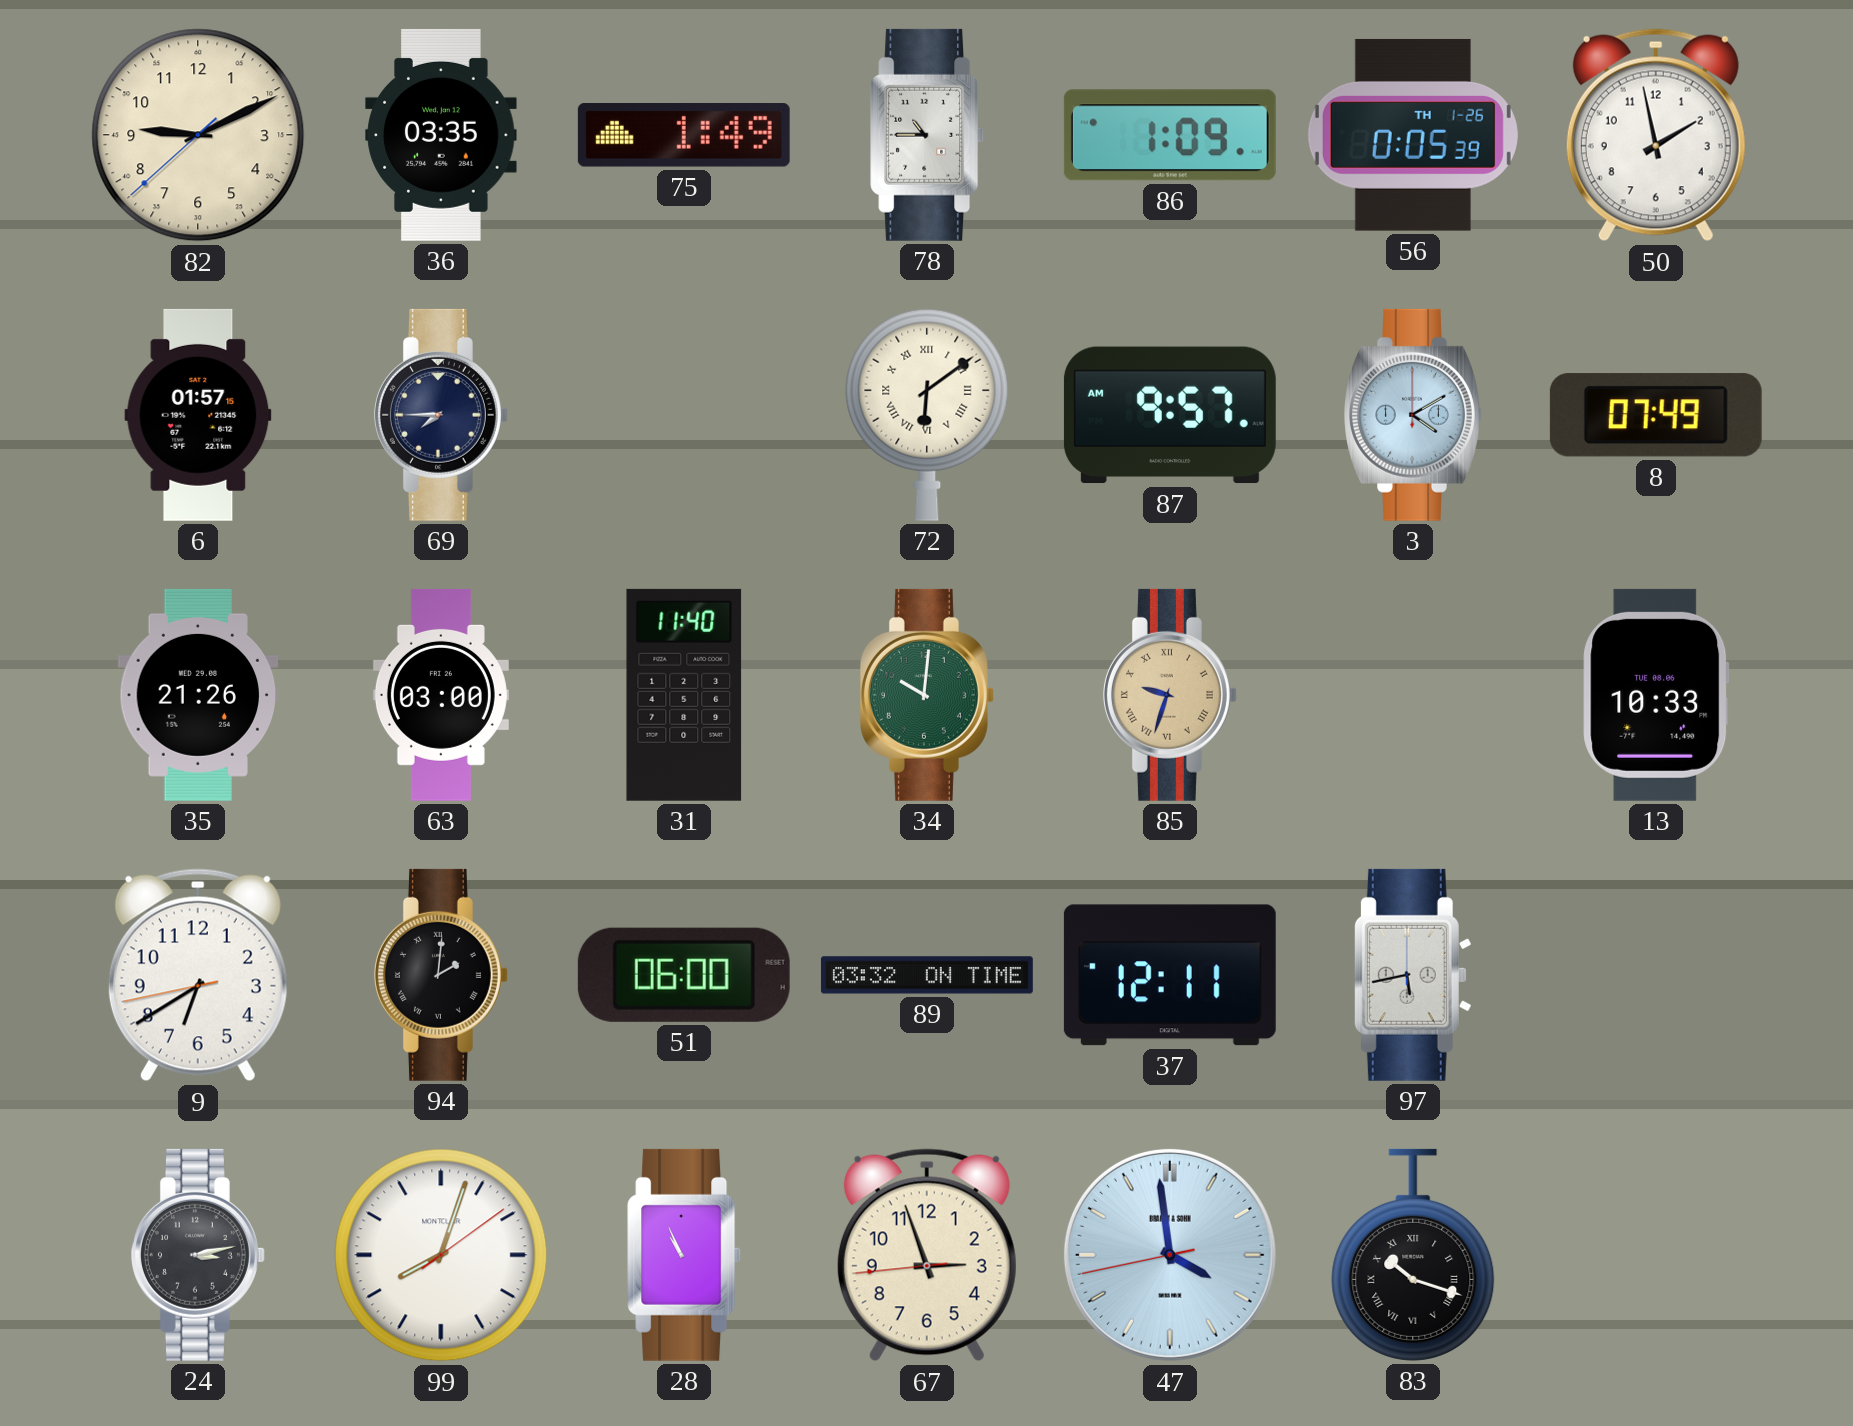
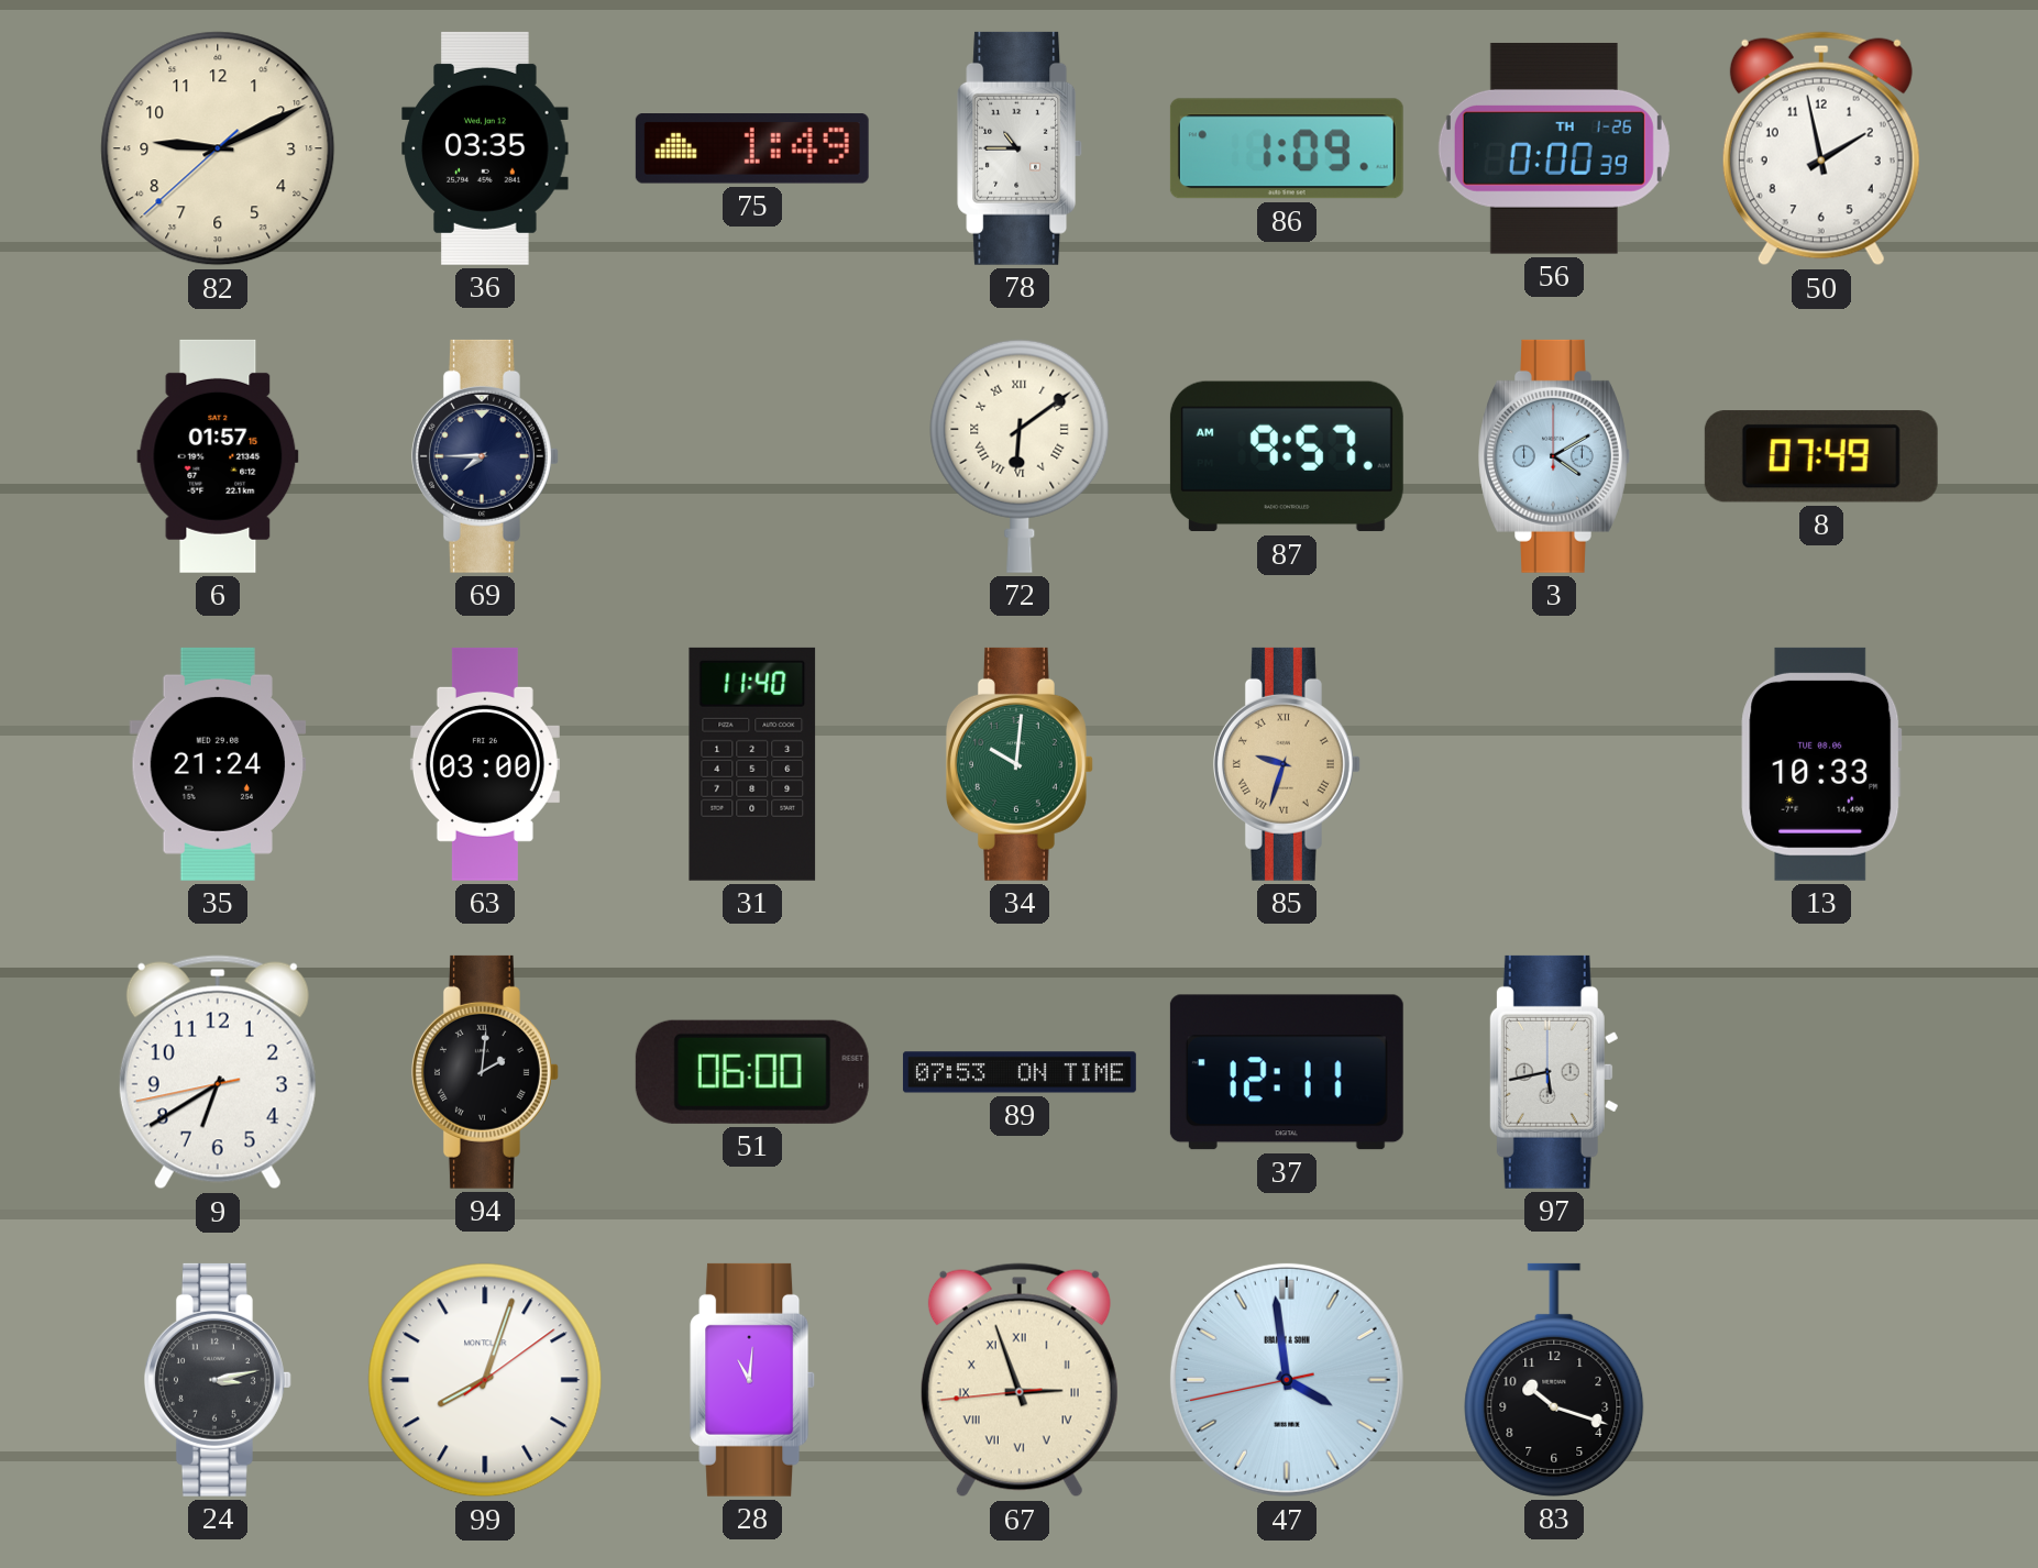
56: 0:05 -> 0:00 (1554, 148)
35: 21:26 -> 21:24 (218, 764)
89: 03:32 -> 07:53 (1020, 1072)
28: 10:56 -> 11:01 (753, 1380)
67 numerals: Arabic -> Roman (1020, 1380)
83 numerals: Roman -> Arabic (1554, 1380)
